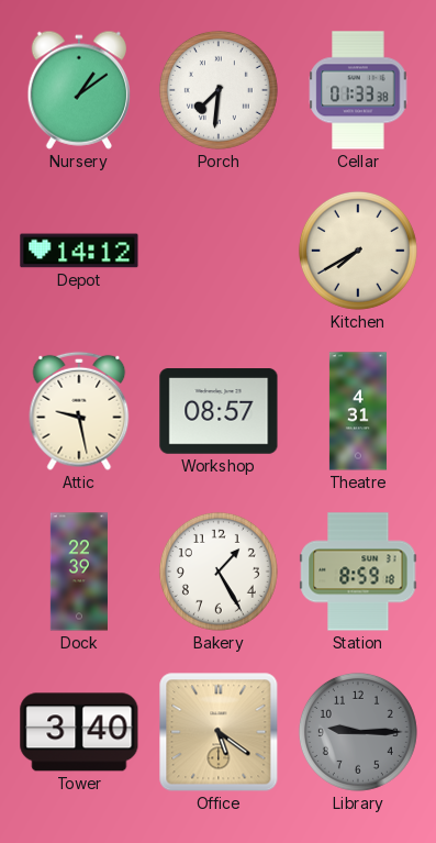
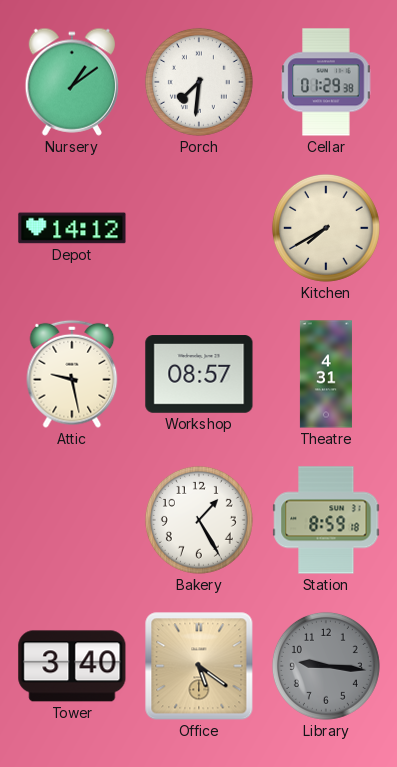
Cellar: 01:33 -> 01:29 (326, 82)
Dock: 22:39 -> none (79, 572)
Library: 9:15 -> 9:16 (326, 666)
